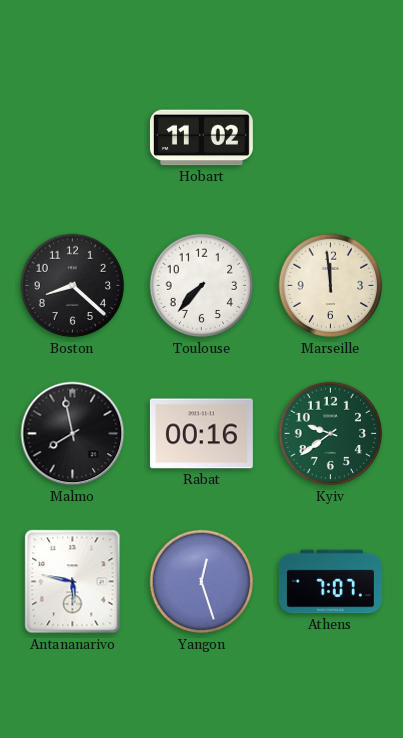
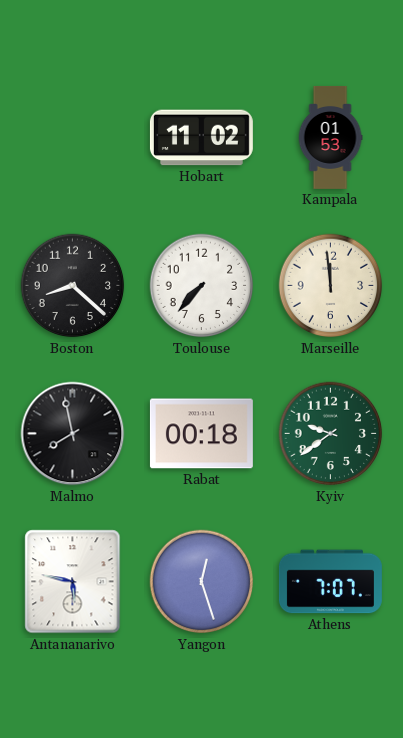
Kampala: none -> 01:53 (330, 137)
Rabat: 00:16 -> 00:18 (201, 434)
